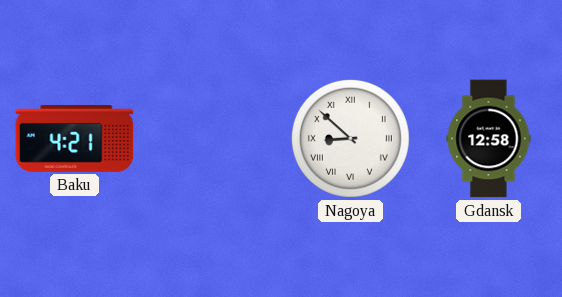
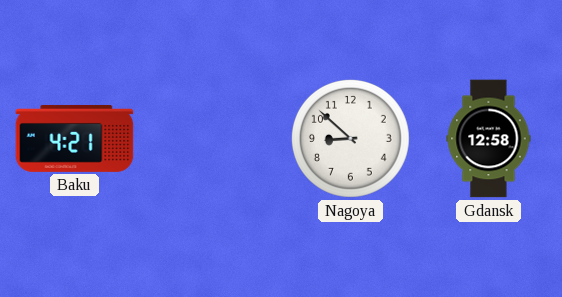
Nagoya numerals: Roman -> Arabic (350, 138)
